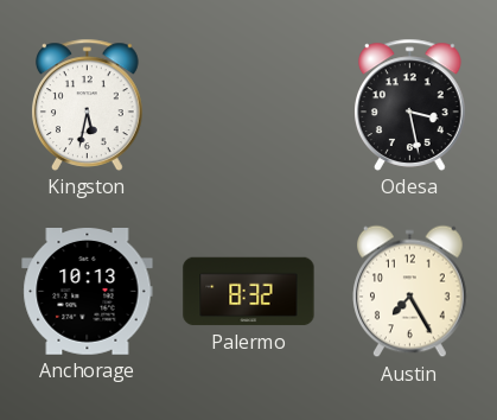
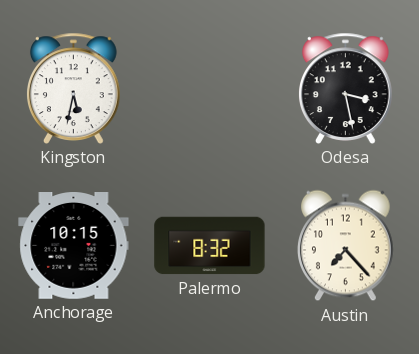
Anchorage: 10:13 -> 10:15 (74, 246)
Austin: 7:25 -> 7:23 (346, 246)
